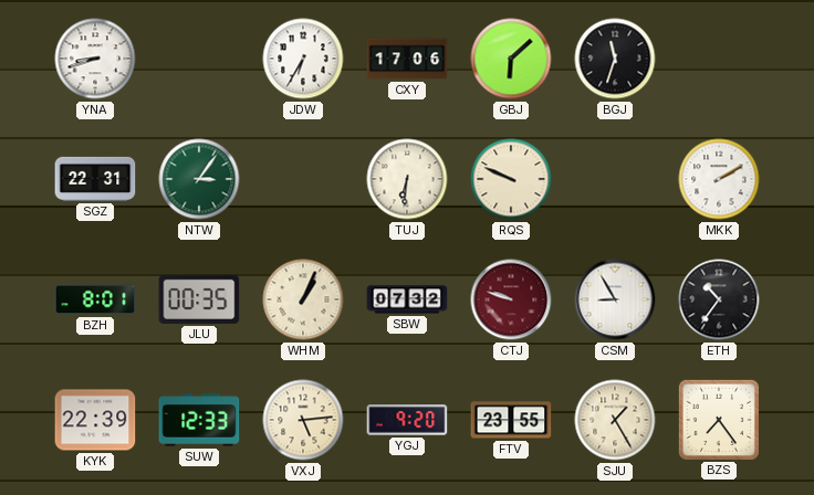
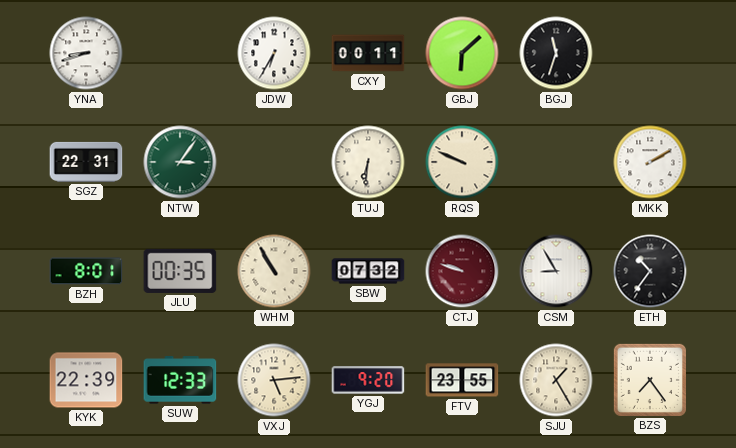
CXY: 17:06 -> 00:11 (368, 53)
WHM: 1:04 -> 10:55 (274, 271)
